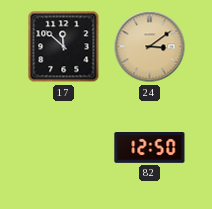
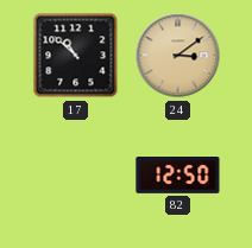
17: 11:52 -> 10:52 (76, 56)
